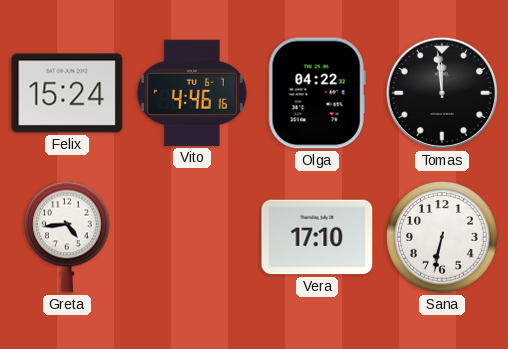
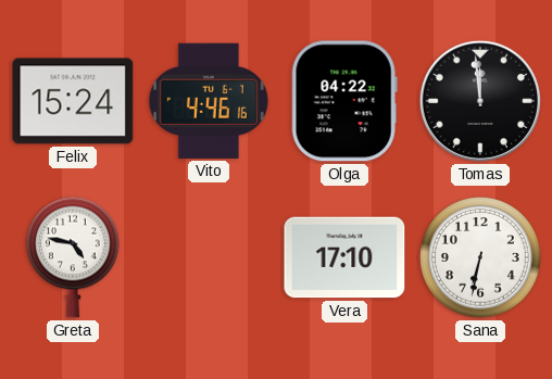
Greta: 4:44 -> 4:47 (74, 257)
